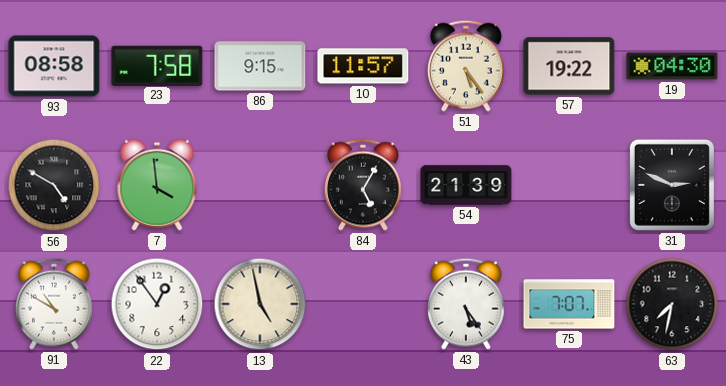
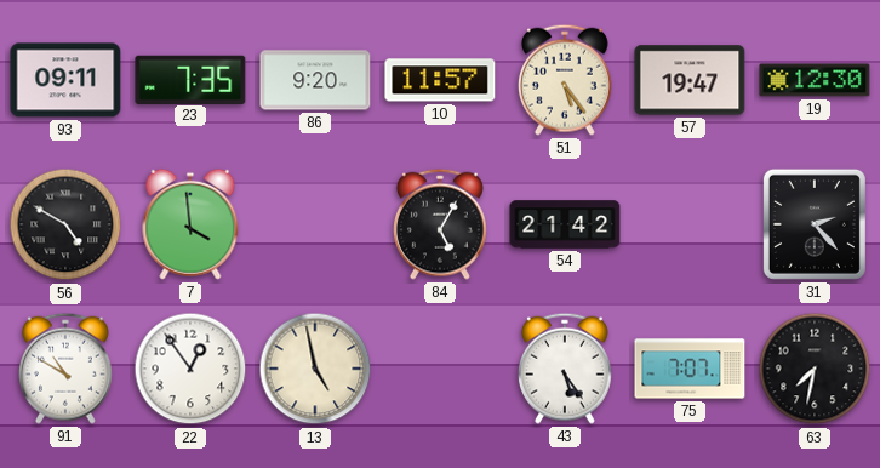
93: 08:58 -> 09:11 (65, 80)
23: 7:58 -> 7:35 (190, 79)
86: 9:15 -> 9:20 (315, 80)
57: 19:22 -> 19:47 (690, 80)
19: 04:30 -> 12:30 (815, 80)
54: 21:39 -> 21:42 (565, 224)
31: 2:49 -> 2:23 (815, 224)
